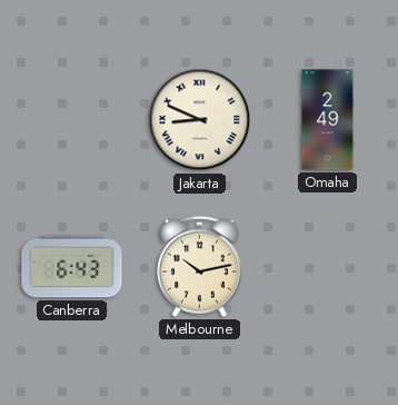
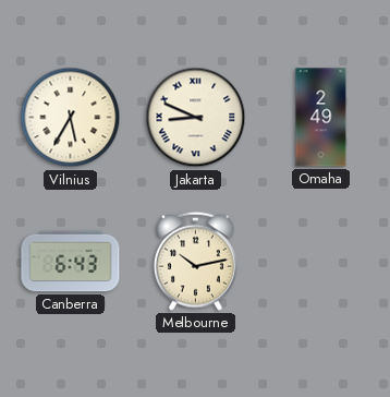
Vilnius: none -> 5:35 (71, 118)
